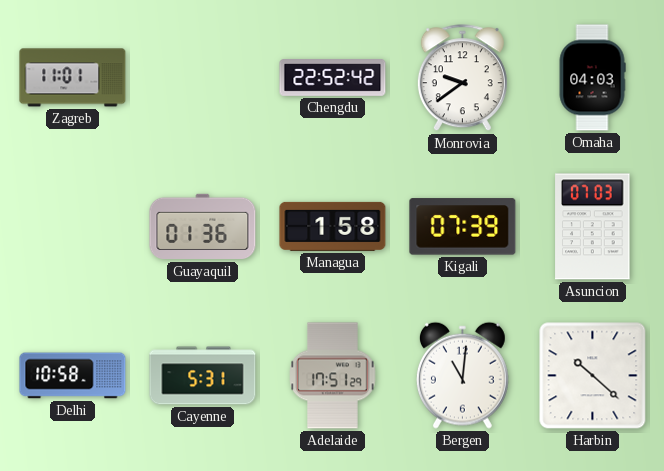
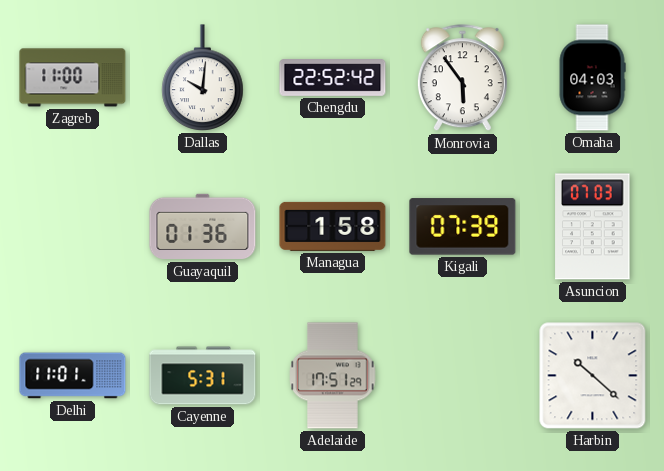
Zagreb: 11:01 -> 11:00 (73, 78)
Dallas: none -> 10:01 (203, 78)
Monrovia: 9:39 -> 5:54 (462, 78)
Delhi: 10:58 -> 11:01 (73, 376)
Bergen: 11:01 -> none (462, 375)
